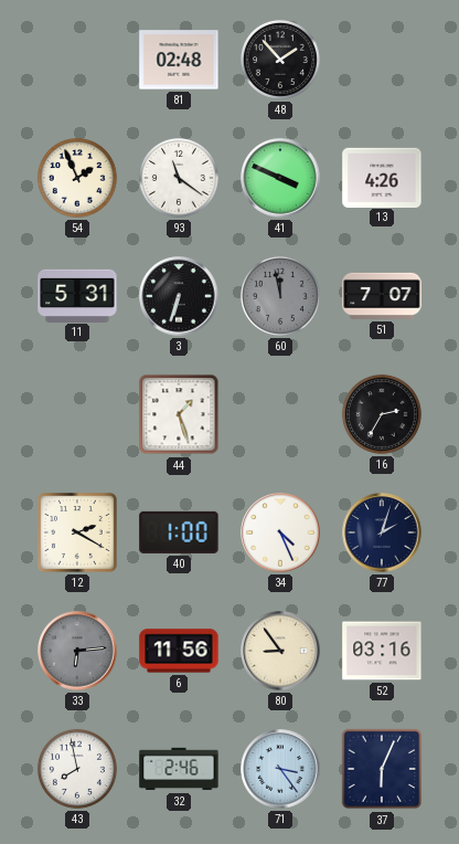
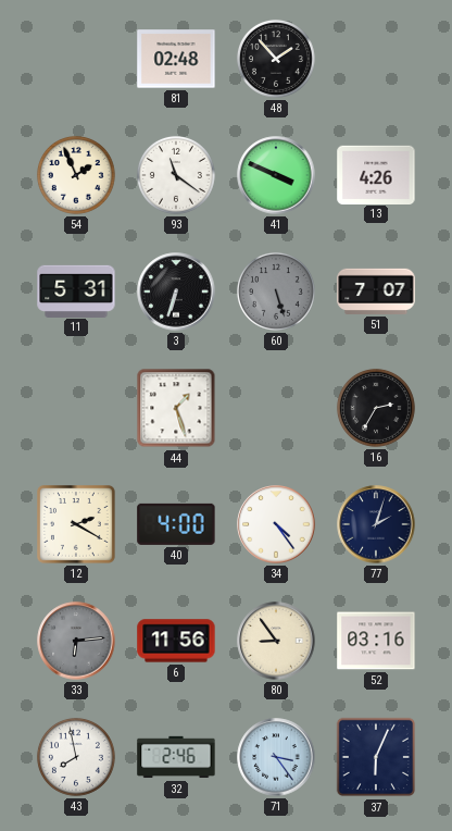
60: 11:58 -> 5:27 (276, 292)
40: 1:00 -> 4:00 (176, 524)
34: 4:26 -> 4:24 (276, 524)
